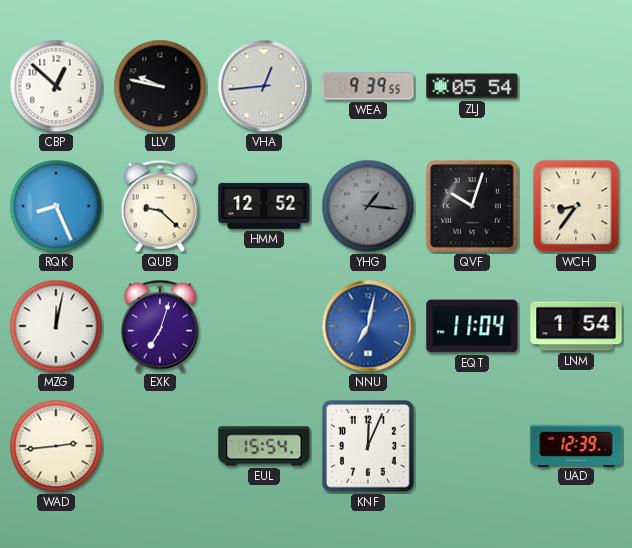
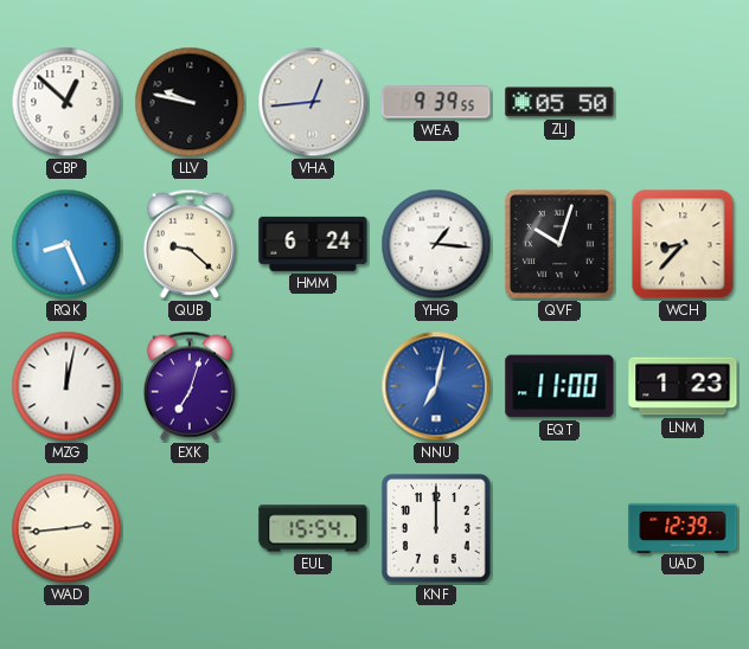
ZLJ: 05:54 -> 05:50 (559, 102)
HMM: 12:52 -> 6:24 (313, 244)
YHG dial: grey -> white (436, 244)
WCH: 8:36 -> 8:37 (683, 244)
EQT: 11:04 -> 11:00 (559, 386)
LNM: 1:54 -> 1:23 (683, 386)
KNF: 12:04 -> 12:00 (437, 529)
